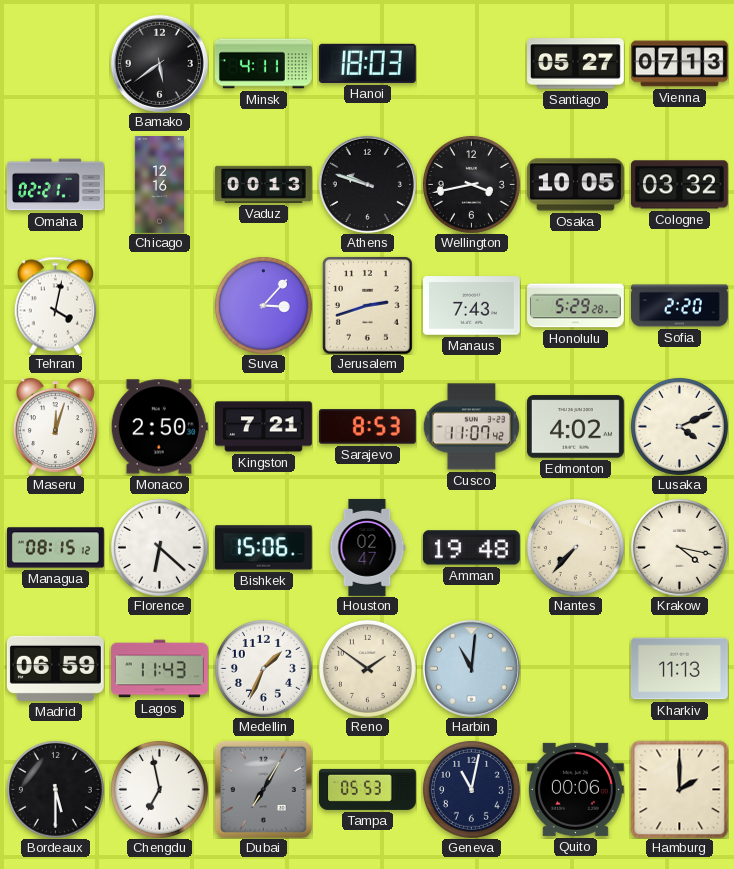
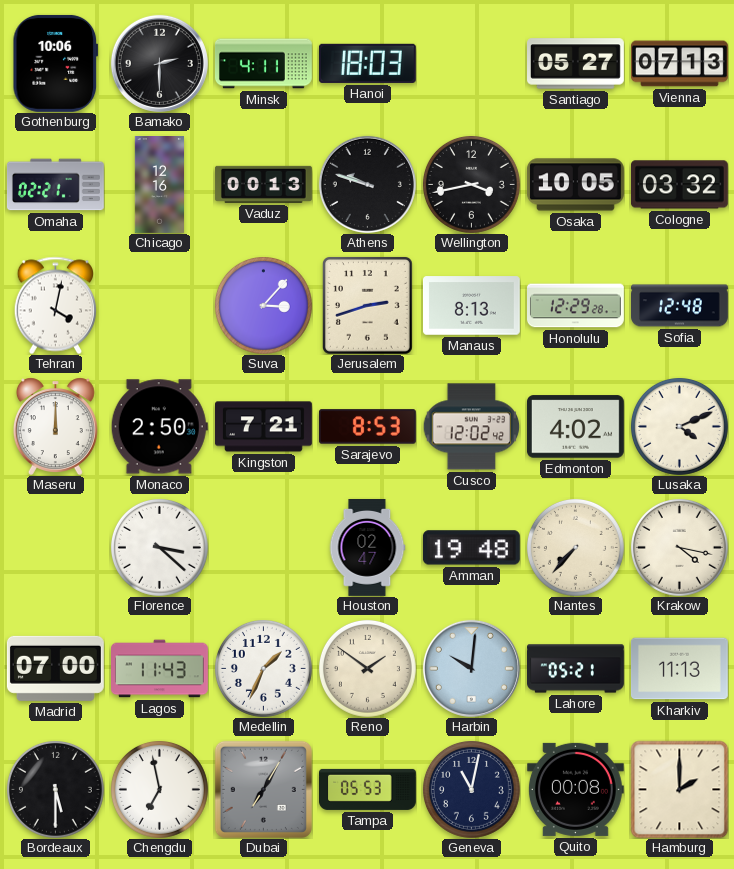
Gothenburg: none -> 10:06 (56, 63)
Bamako: 5:39 -> 2:30 (159, 63)
Manaus: 7:43 -> 8:13 (471, 306)
Honolulu: 5:29 -> 12:29 (576, 306)
Sofia: 2:20 -> 12:48 (680, 306)
Maseru: 12:03 -> 12:00 (55, 426)
Cusco: 11:07 -> 12:02 (471, 427)
Managua: 08:15 -> none (56, 548)
Florence: 6:22 -> 3:22 (159, 547)
Bishkek: 15:06 -> none (263, 548)
Madrid: 06:59 -> 07:00 (55, 668)
Harbin: 11:01 -> 10:01 (471, 668)
Lahore: none -> 05:21 (576, 669)
Quito: 00:06 -> 00:08 (575, 789)
